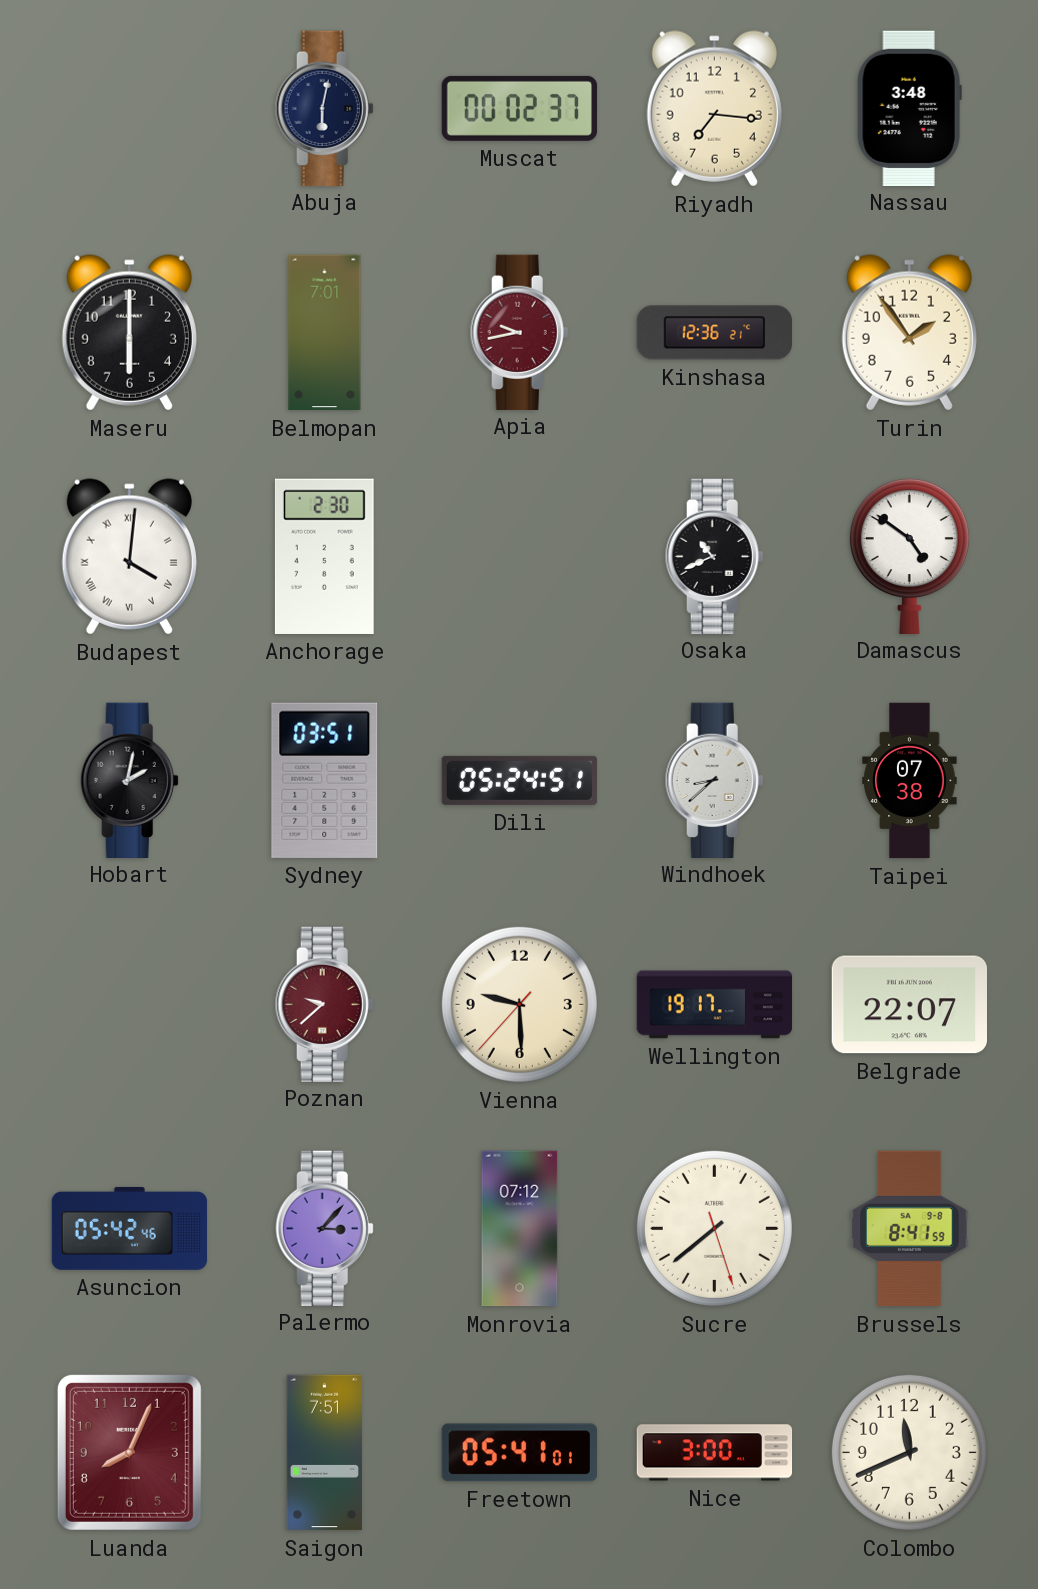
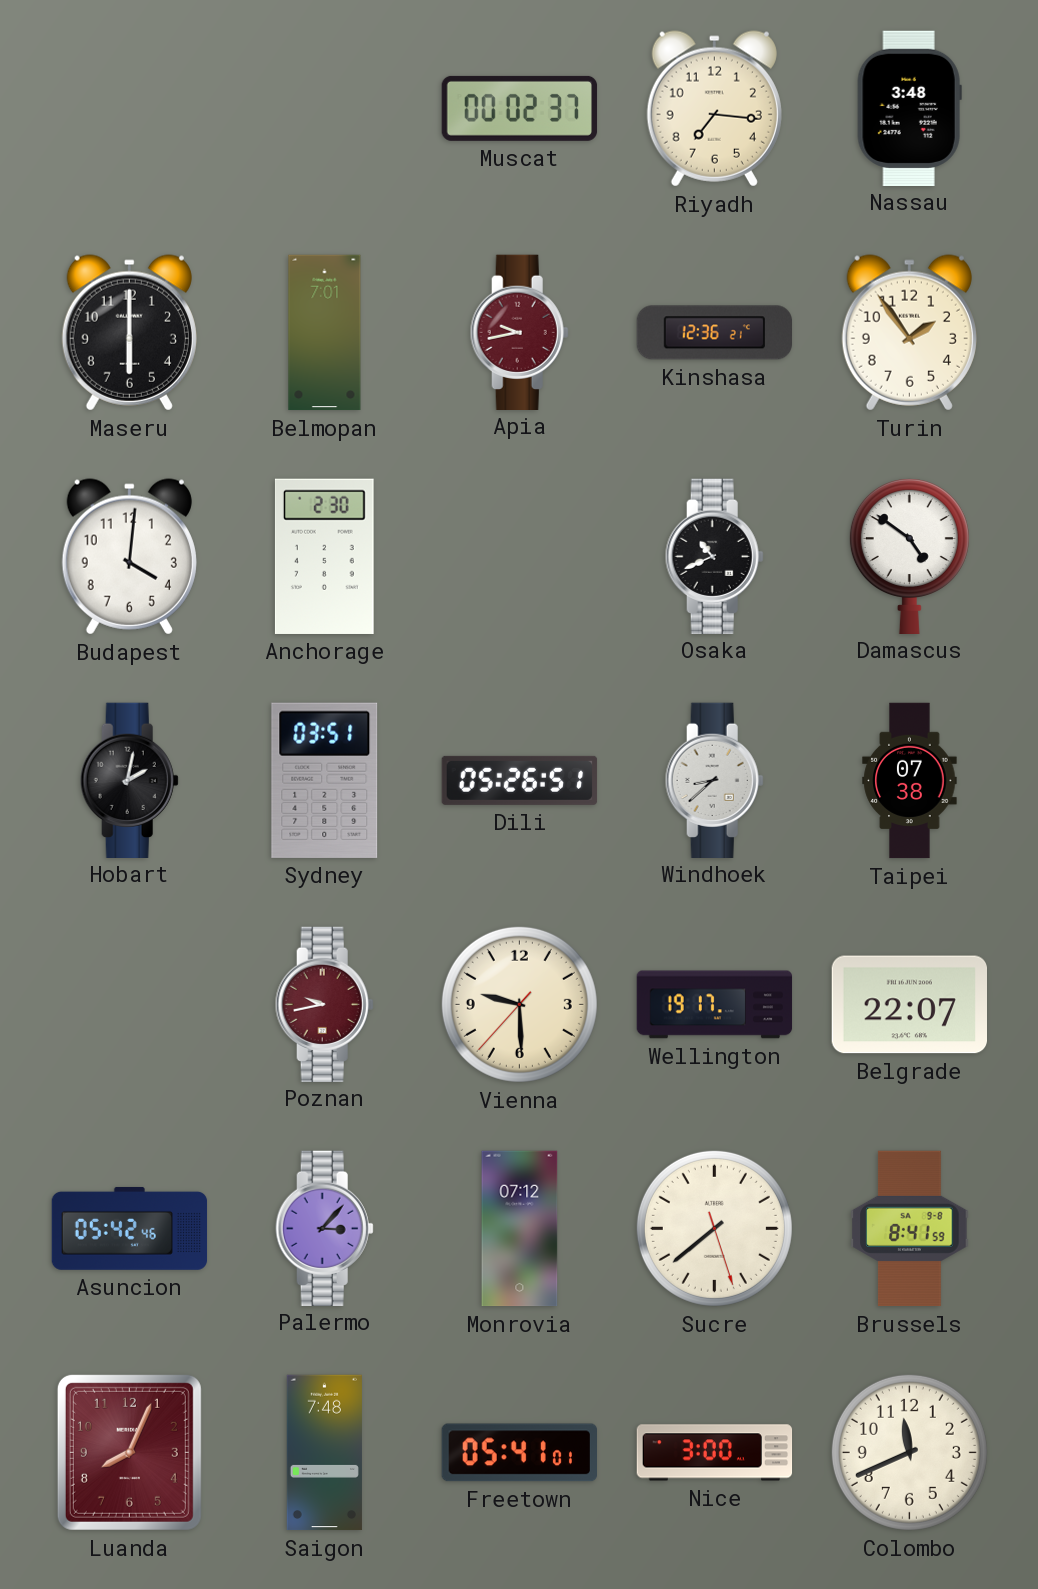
Abuja: 6:02 -> none (324, 108)
Budapest numerals: Roman -> Arabic (129, 557)
Dili: 05:24 -> 05:26 (520, 780)
Poznan: 9:38 -> 9:43 (324, 1004)
Saigon: 7:51 -> 7:48 (324, 1453)
